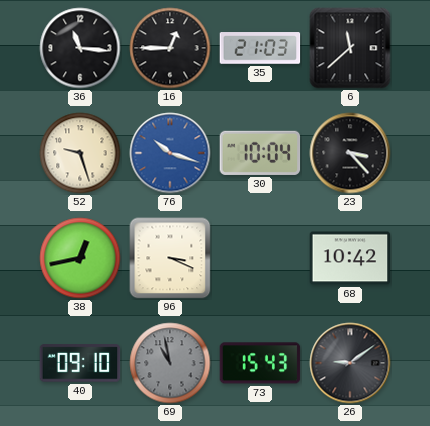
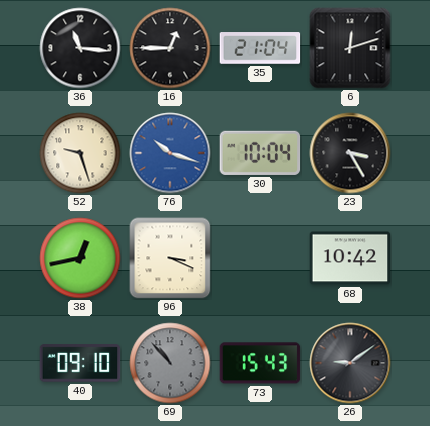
35: 21:03 -> 21:04 (260, 48)
6: 11:38 -> 12:12 (350, 48)
23: 3:23 -> 3:25 (350, 153)
69: 10:58 -> 10:53 (170, 363)
